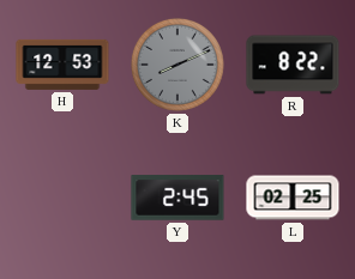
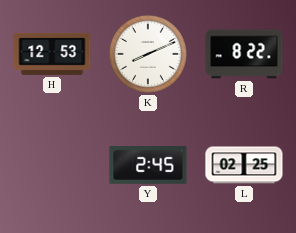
K dial: grey -> white (148, 54)
